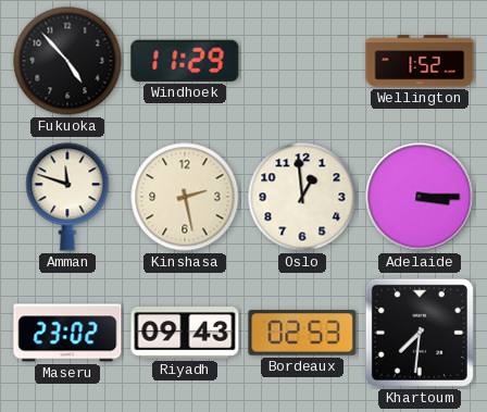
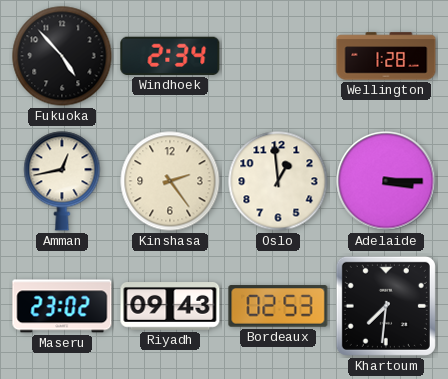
Windhoek: 11:29 -> 2:34 (170, 56)
Wellington: 1:52 -> 1:28 (386, 56)
Amman: 11:48 -> 12:43 (62, 181)
Kinshasa: 2:28 -> 2:24 (170, 181)
